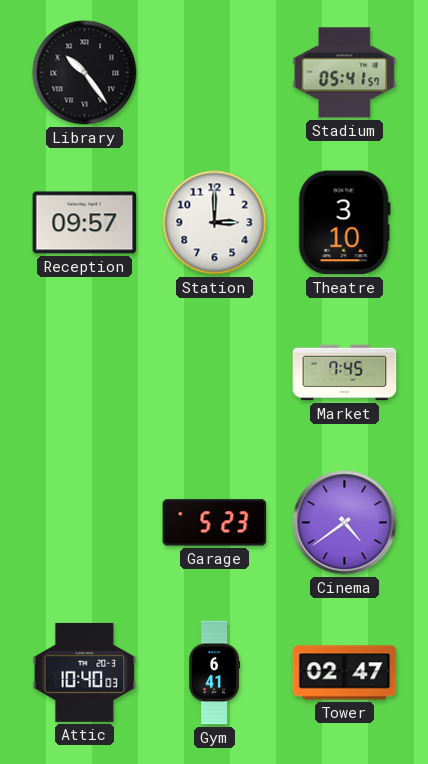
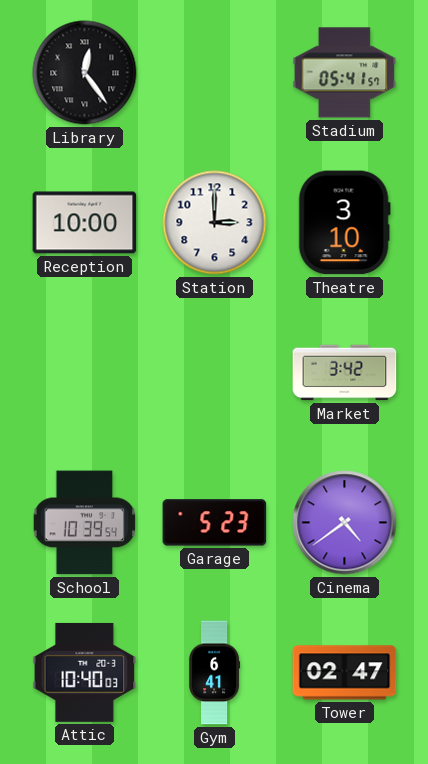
Library: 10:24 -> 12:24 (85, 73)
Reception: 09:57 -> 10:00 (85, 223)
Market: 7:45 -> 3:42 (345, 373)
School: none -> 10:39 (85, 523)
